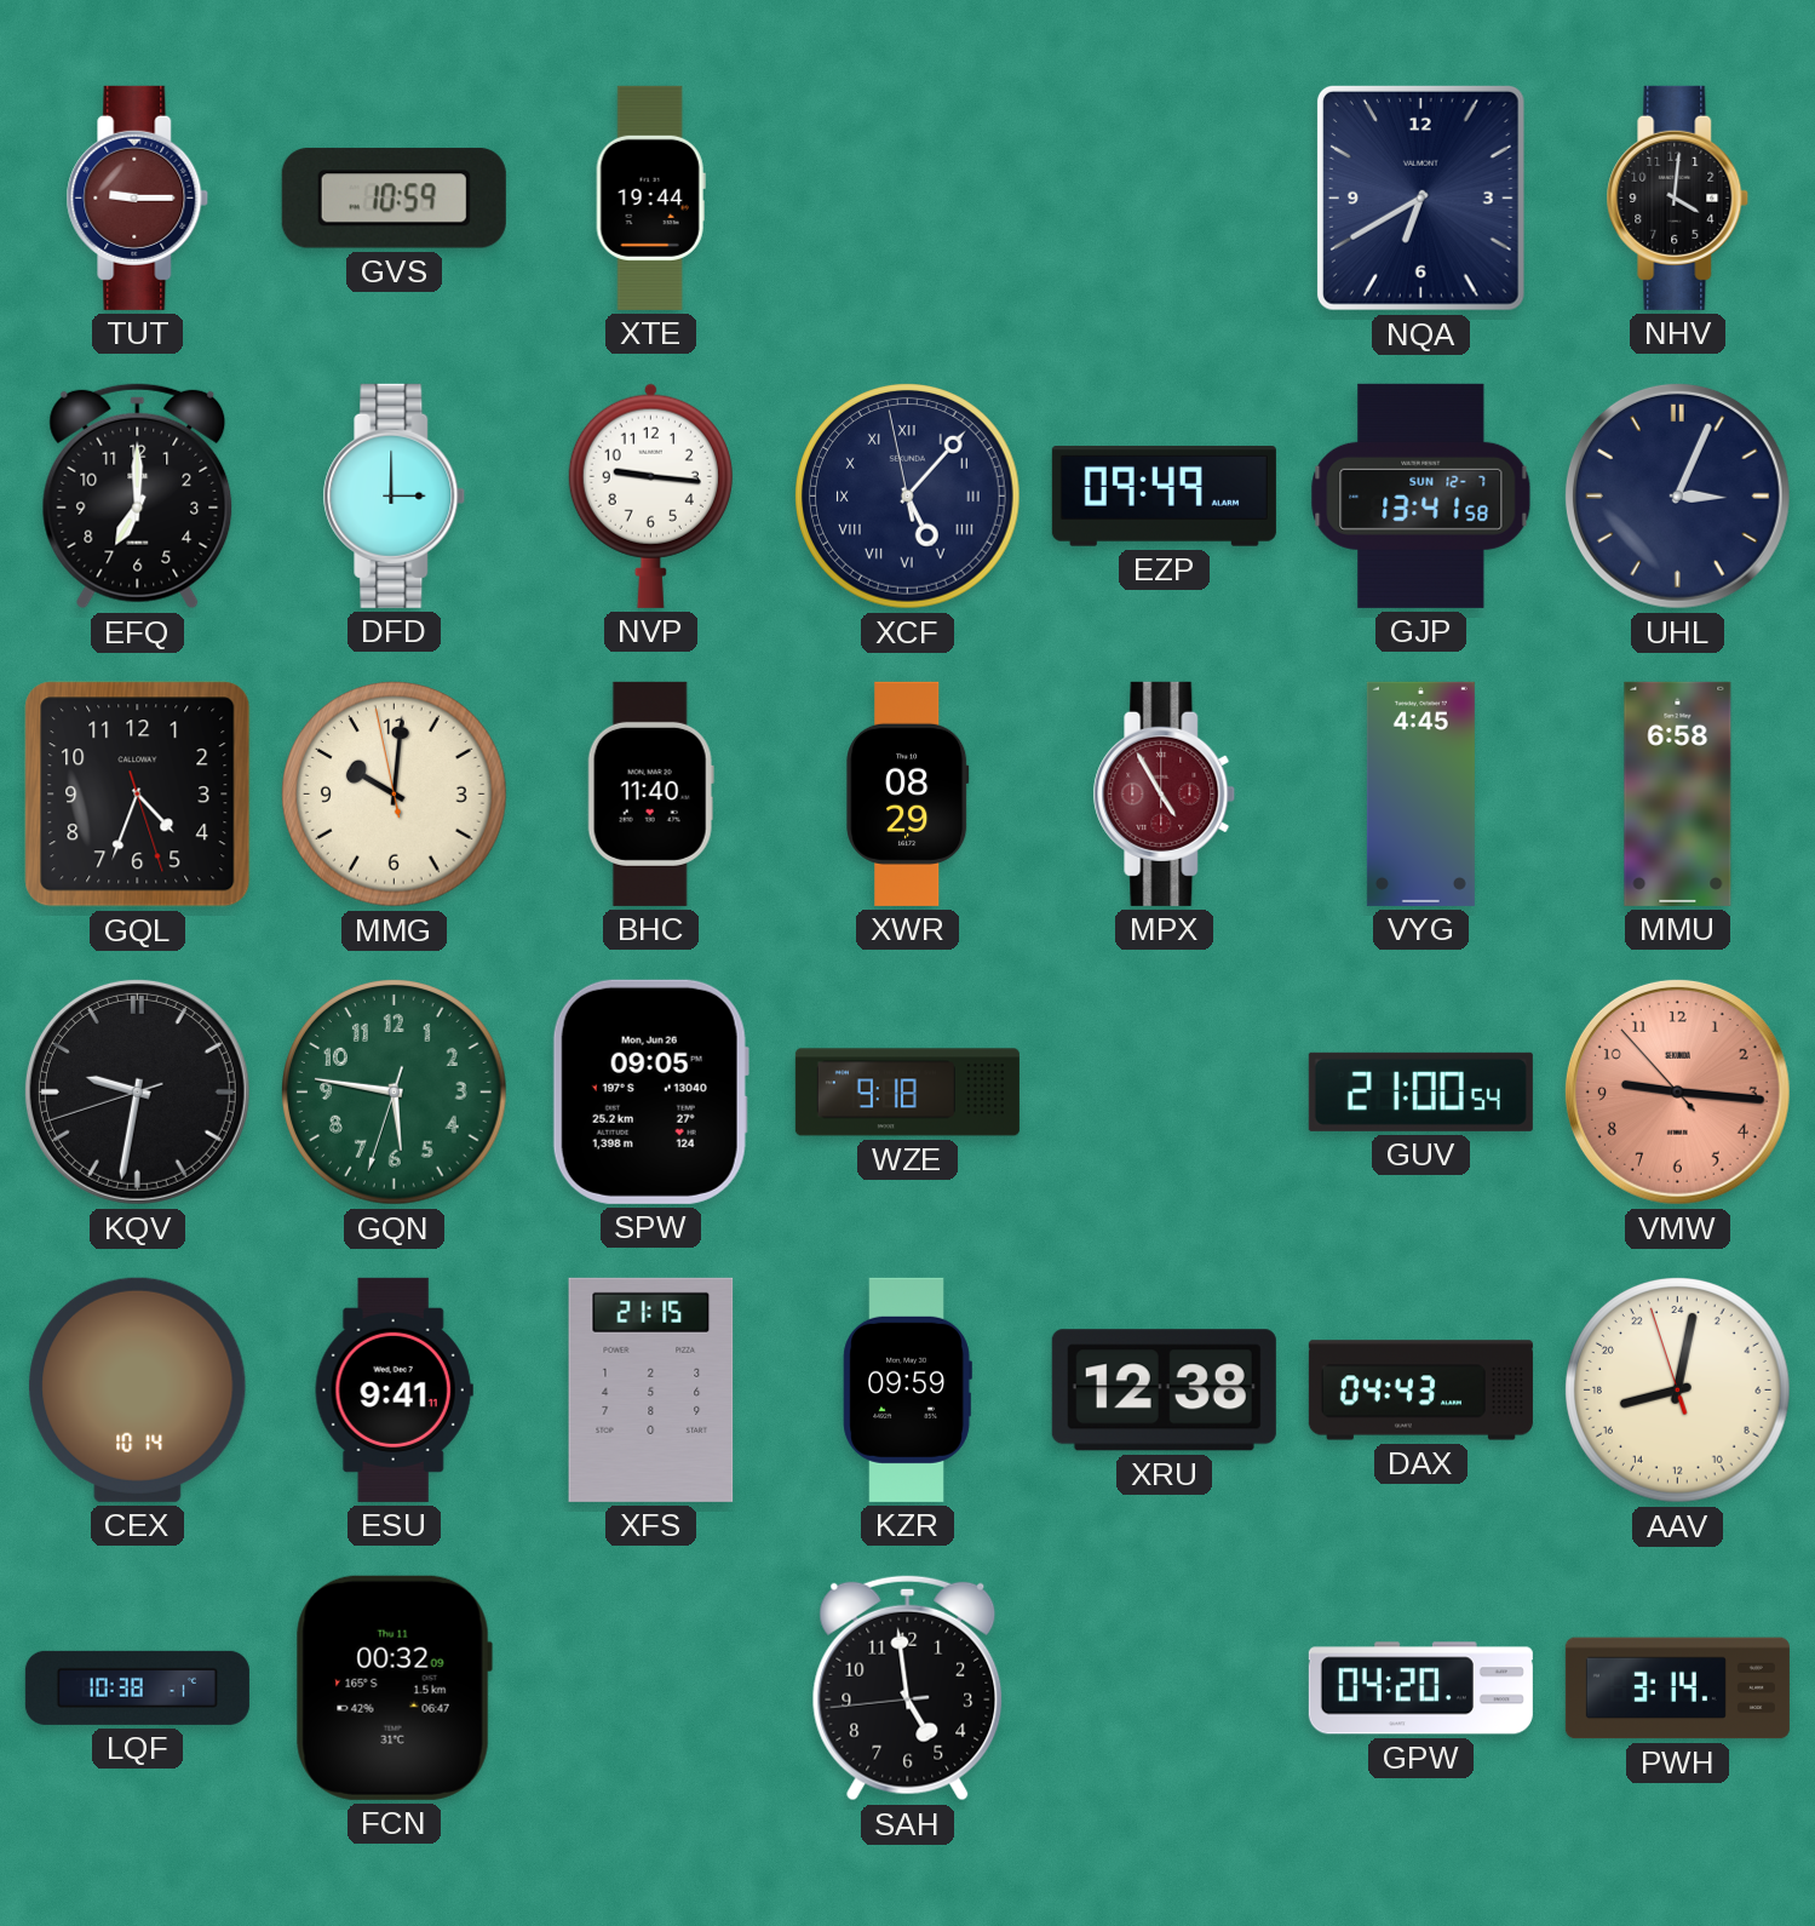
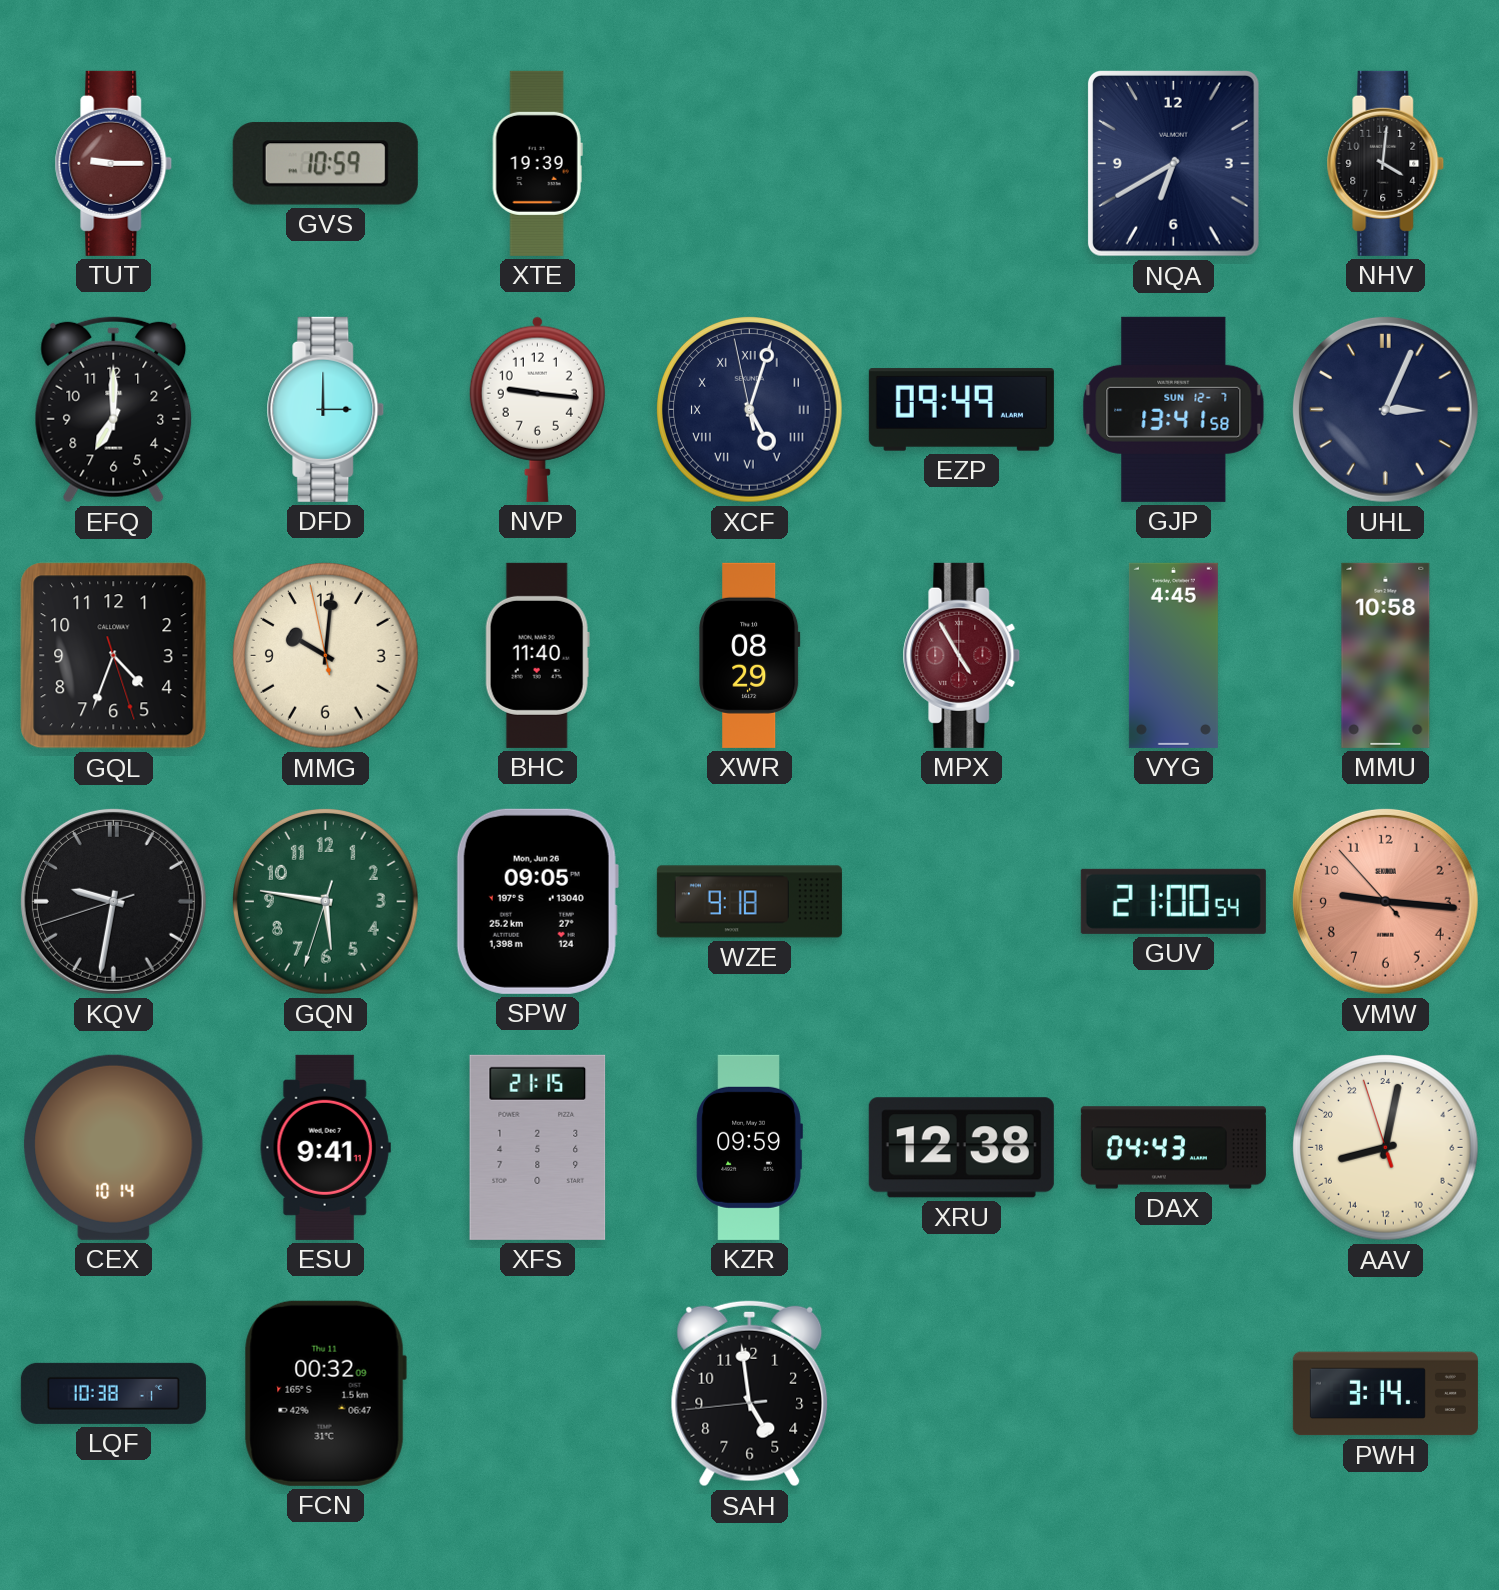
XTE: 19:44 -> 19:39 (537, 163)
XCF: 5:06 -> 5:02 (750, 410)
MMU: 6:58 -> 10:58 (1386, 655)
GPW: 04:20 -> none (1420, 1689)
